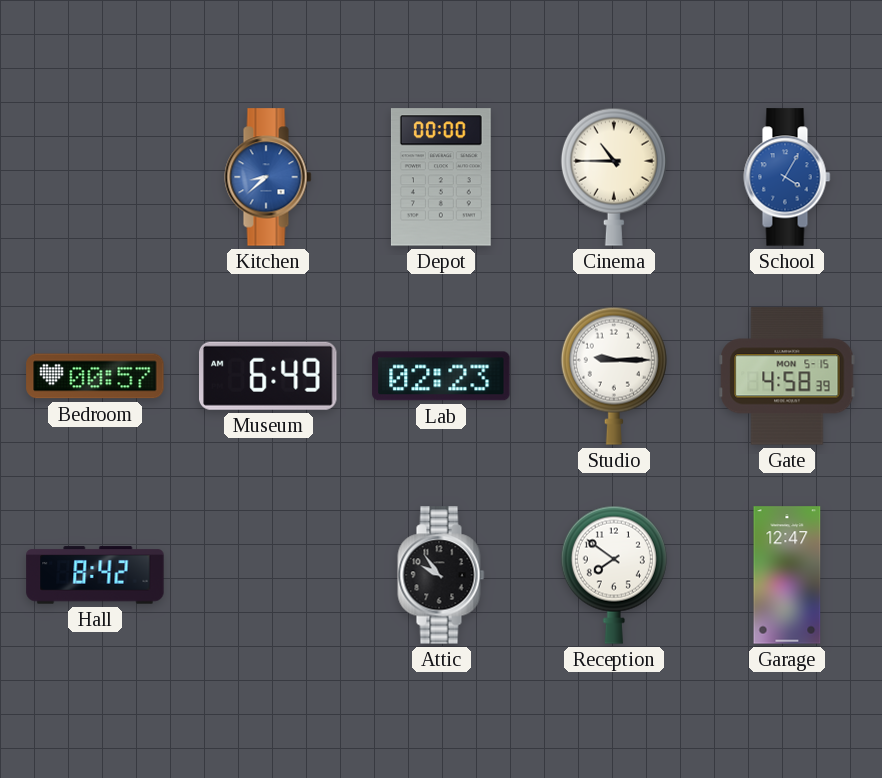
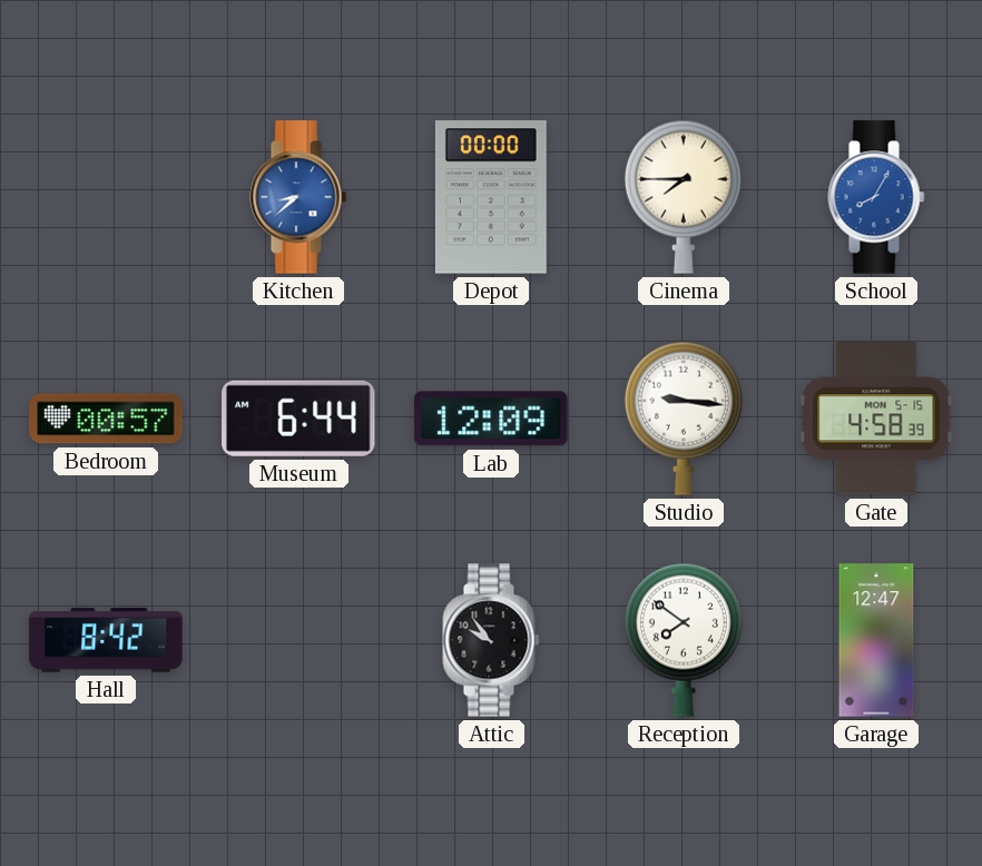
Cinema: 10:45 -> 7:45 (684, 197)
School: 4:05 -> 8:05 (876, 197)
Museum: 6:49 -> 6:44 (299, 419)
Lab: 02:23 -> 12:09 (491, 419)
Studio: 9:15 -> 9:16 (684, 419)
